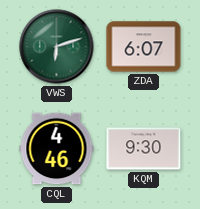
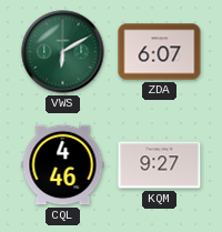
VWS: 6:12 -> 6:10 (63, 52)
KQM: 9:30 -> 9:27 (160, 165)
